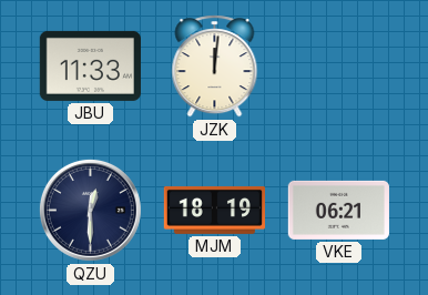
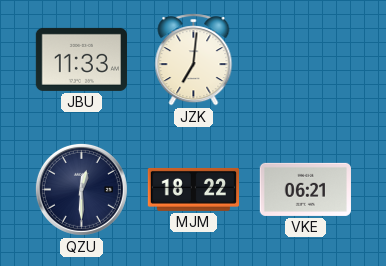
JZK: 12:01 -> 7:01 (194, 60)
MJM: 18:19 -> 18:22 (193, 189)
